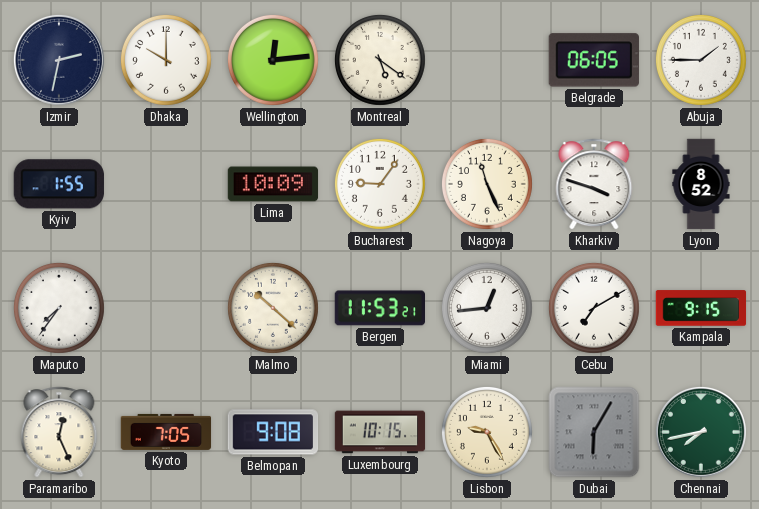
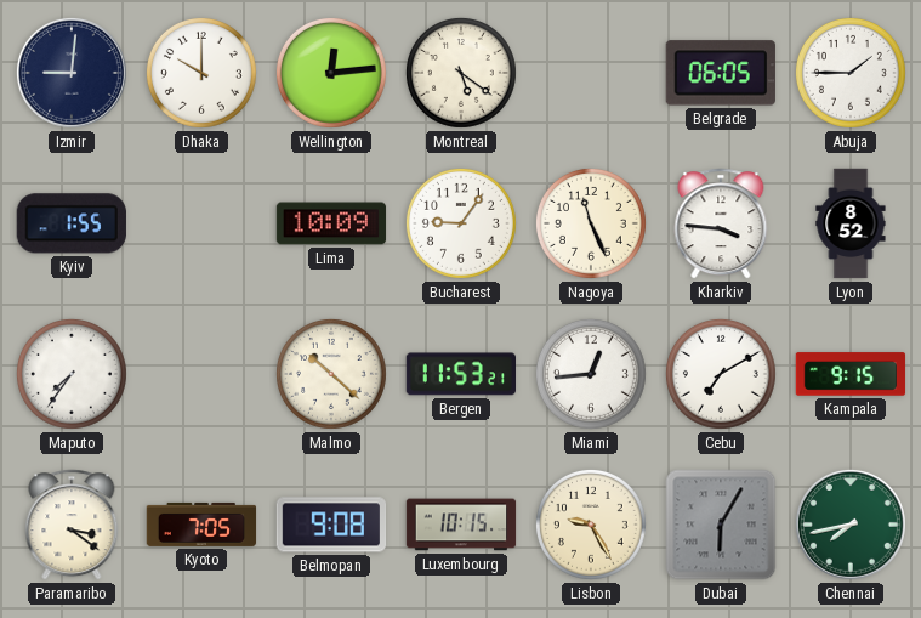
Izmir: 2:32 -> 9:01 (72, 73)
Kharkiv: 3:48 -> 3:46 (721, 223)
Paramaribo: 12:26 -> 3:21 (72, 525)
